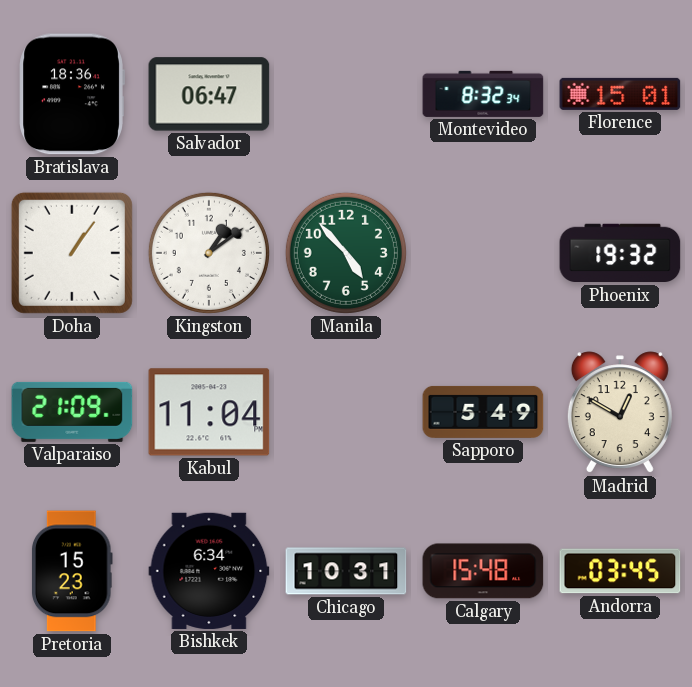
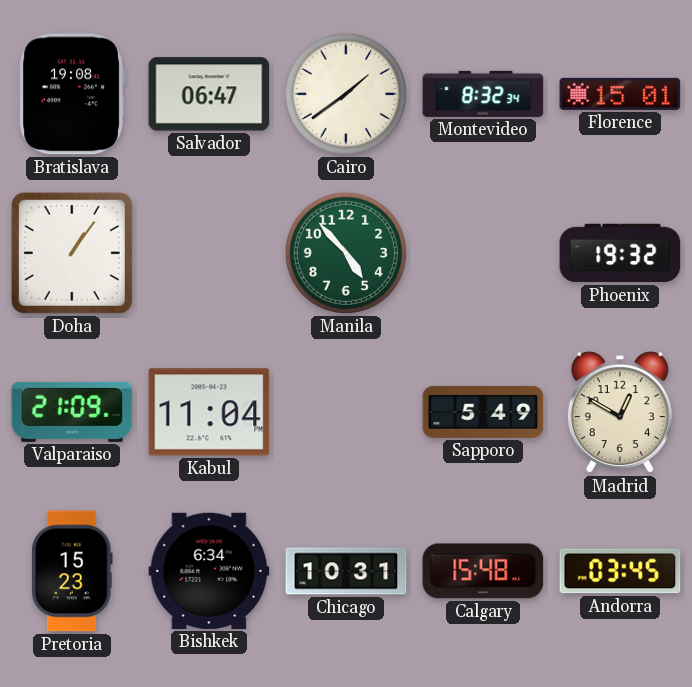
Bratislava: 18:36 -> 19:08 (72, 94)
Cairo: none -> 1:39 (346, 94)
Kingston: 1:09 -> none (209, 253)
